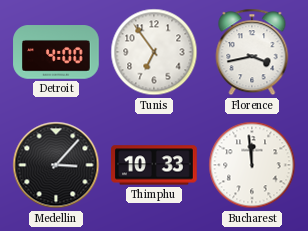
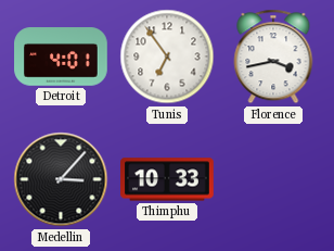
Detroit: 4:00 -> 4:01 (61, 57)
Bucharest: 11:59 -> none (252, 165)
